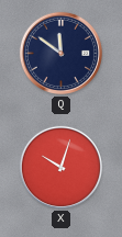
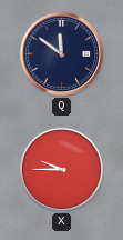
X: 10:03 -> 9:45 (61, 169)
